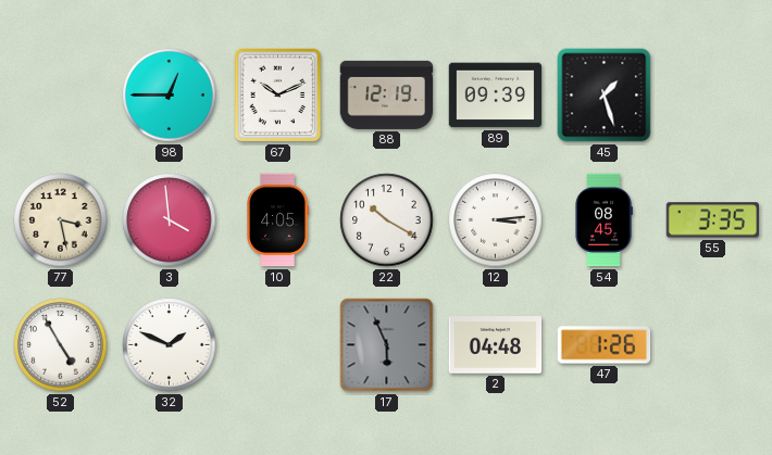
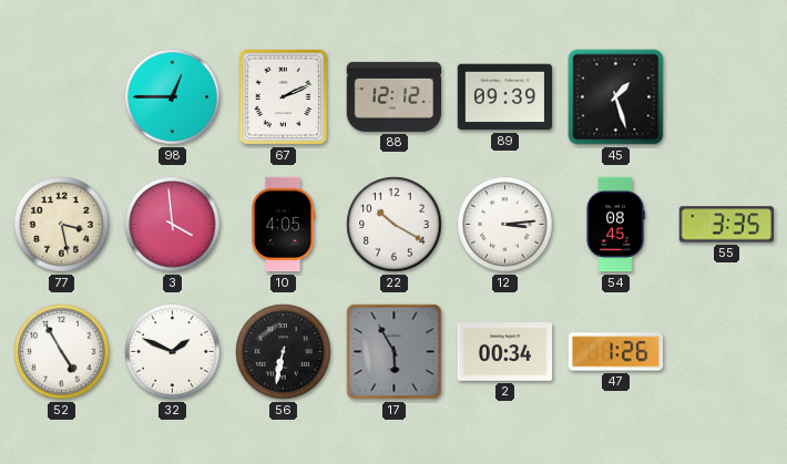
67: 10:11 -> 2:11 (284, 97)
88: 12:19 -> 12:12 (395, 96)
56: none -> 6:32 (284, 352)
17: 5:56 -> 5:55 (395, 352)
2: 04:48 -> 00:34 (505, 352)
